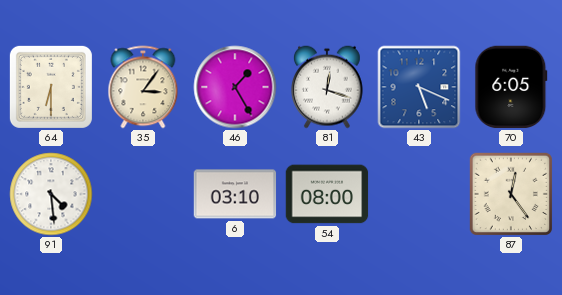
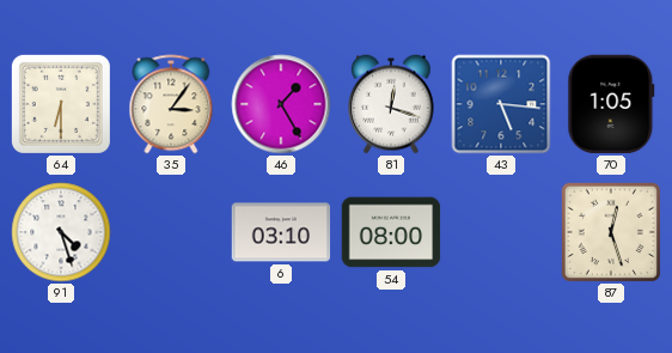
43: 5:19 -> 5:16 (501, 104)
70: 6:05 -> 1:05 (611, 104)
91: 4:29 -> 4:27 (61, 232)
87: 12:24 -> 12:27 (610, 231)
